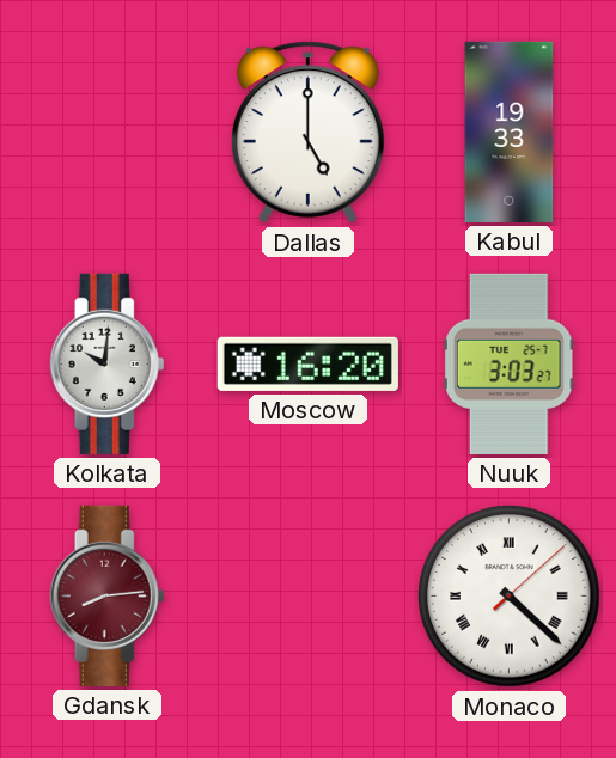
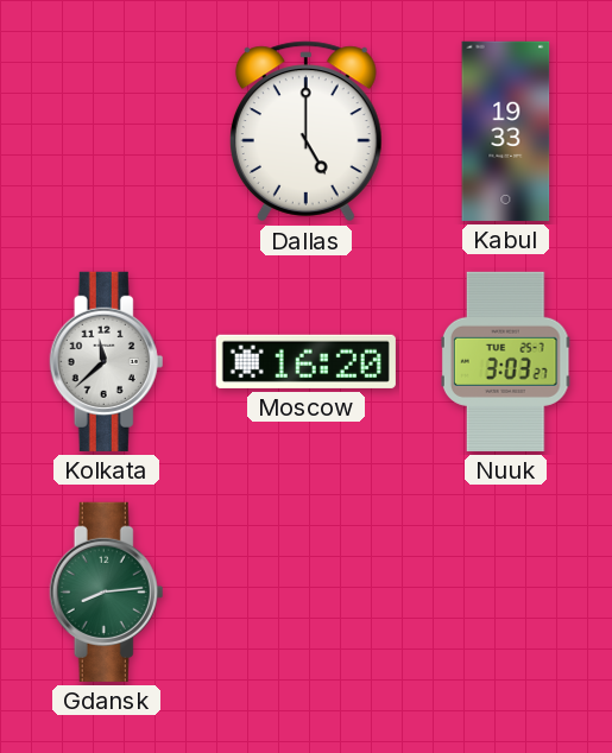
Kolkata: 10:01 -> 11:38 (107, 361)
Gdansk dial: burgundy -> green (107, 591)
Monaco: 4:22 -> none (510, 597)
